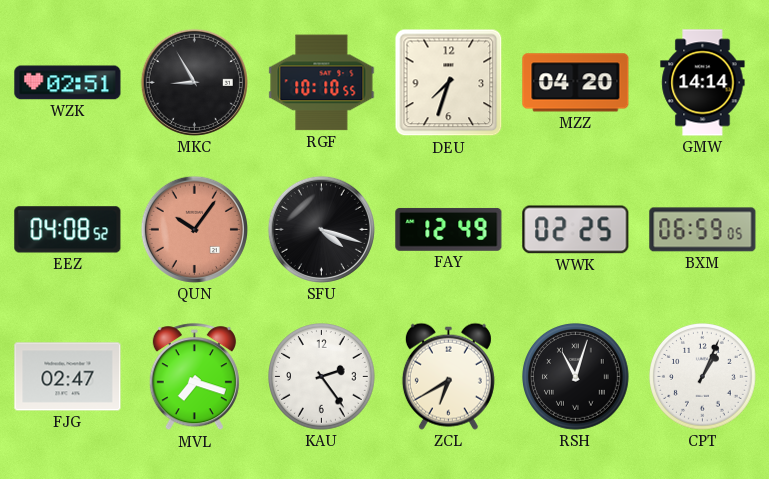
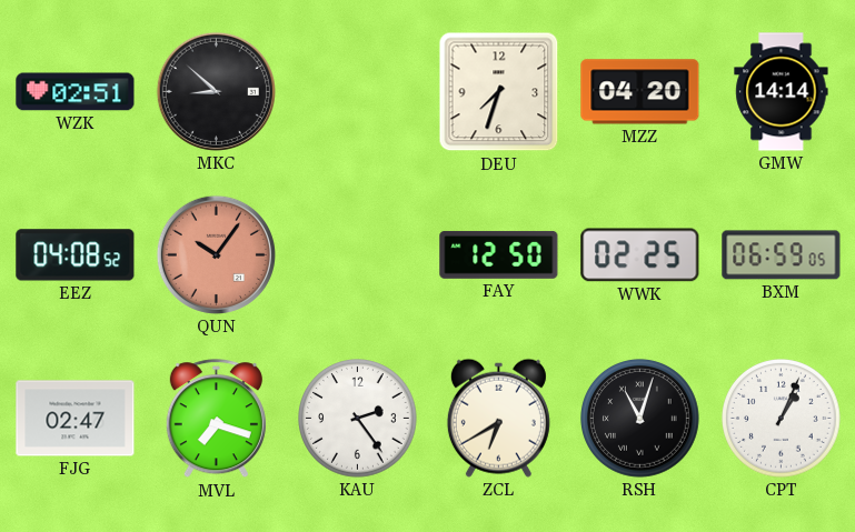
MKC: 8:55 -> 8:52 (216, 91)
RGF: 10:10 -> none (322, 83)
SFU: 4:18 -> none (321, 229)
FAY: 12:49 -> 12:50 (499, 254)
